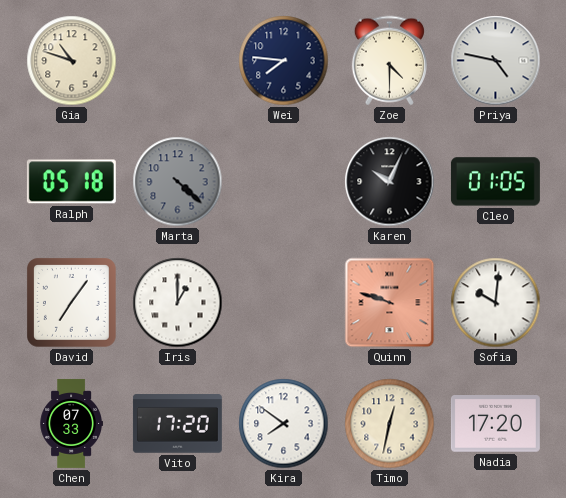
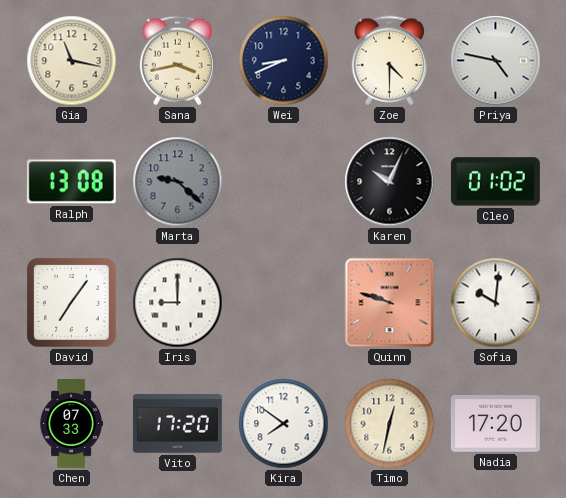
Gia: 10:48 -> 11:17 (72, 61)
Sana: none -> 3:43 (177, 61)
Wei: 7:46 -> 8:41 (284, 61)
Ralph: 05:18 -> 13:08 (71, 182)
Marta: 4:22 -> 9:22 (178, 182)
Cleo: 01:05 -> 01:02 (495, 182)
Iris: 1:00 -> 9:00 (178, 303)
